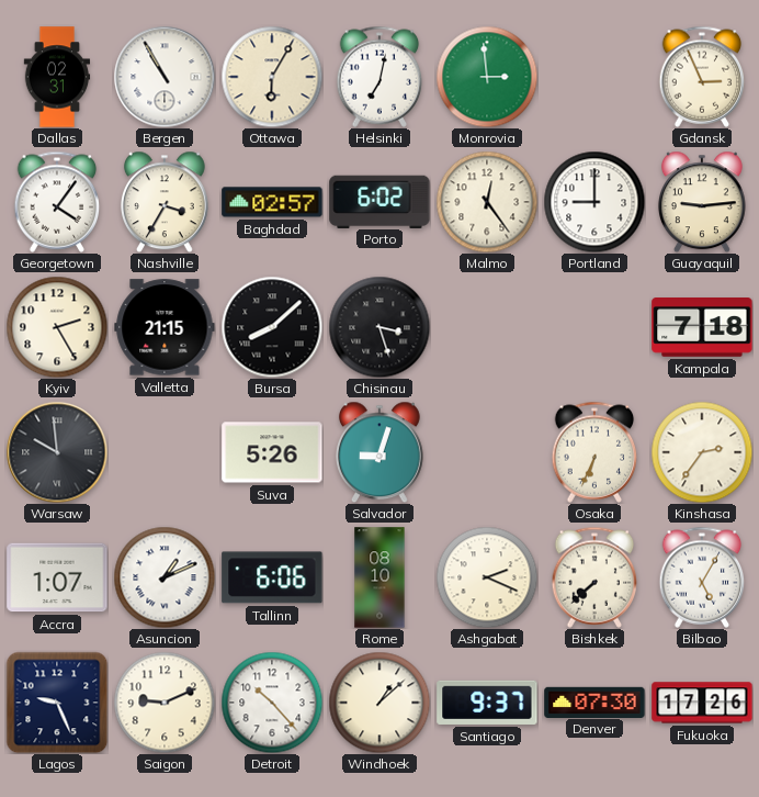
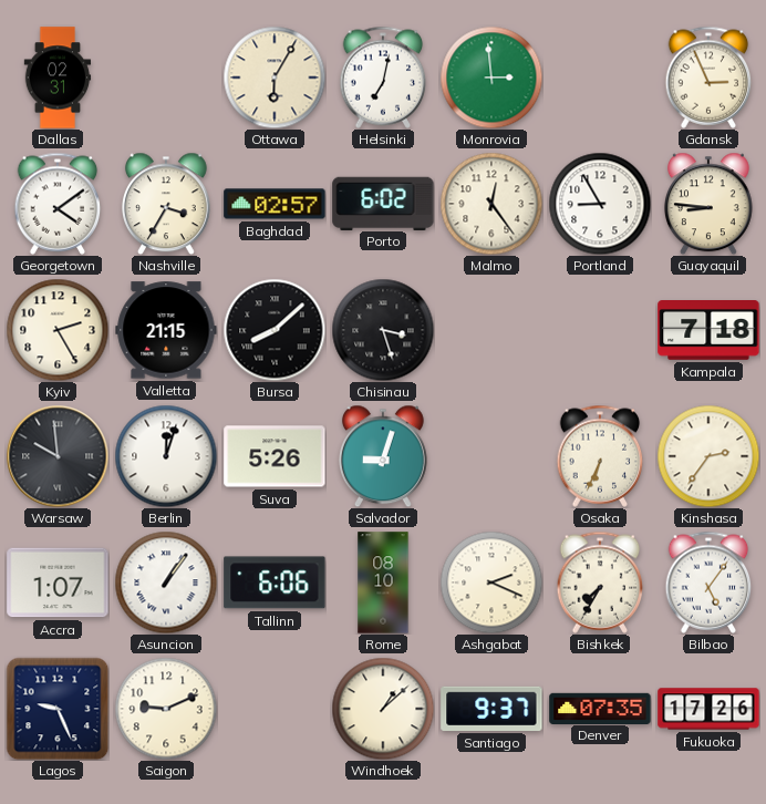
Bergen: 10:55 -> none (165, 77)
Georgetown: 4:06 -> 4:09 (58, 204)
Portland: 9:00 -> 8:55 (600, 204)
Guayaquil: 9:14 -> 8:46 (708, 204)
Berlin: none -> 12:03 (166, 456)
Asuncion: 1:11 -> 1:06 (166, 583)
Bishkek: 7:38 -> 7:35 (600, 583)
Bilbao: 5:05 -> 5:06 (708, 583)
Detroit: 10:23 -> none (272, 703)
Denver: 07:30 -> 07:35 (600, 708)
